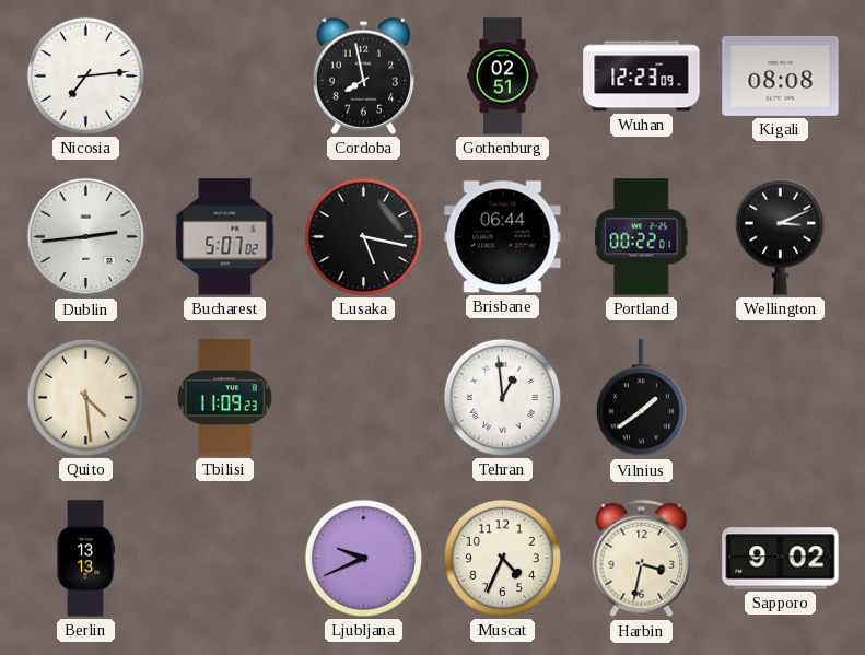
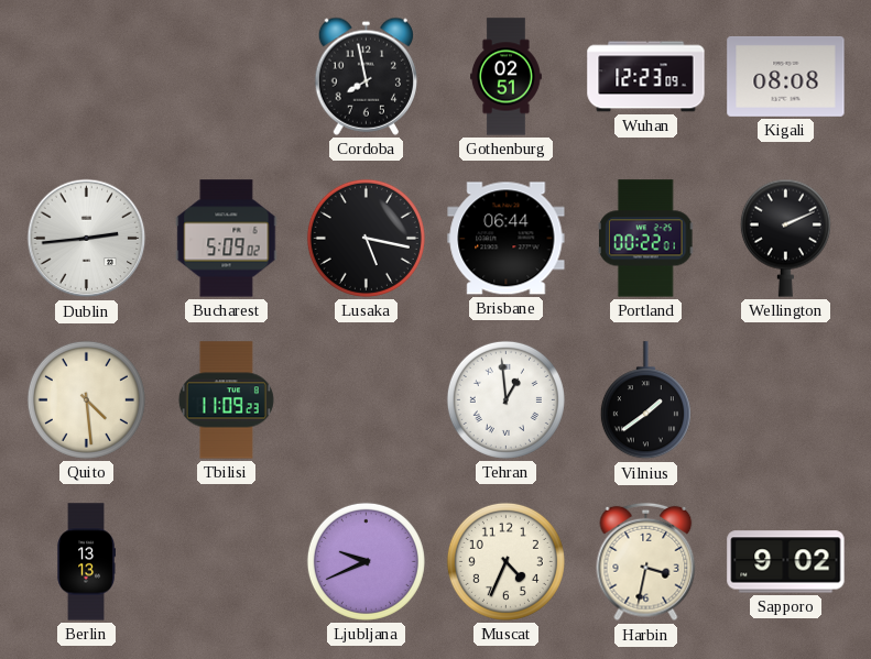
Nicosia: 7:14 -> none (85, 75)
Bucharest: 5:07 -> 5:09 (227, 239)
Wellington: 3:11 -> 2:11 (785, 238)
